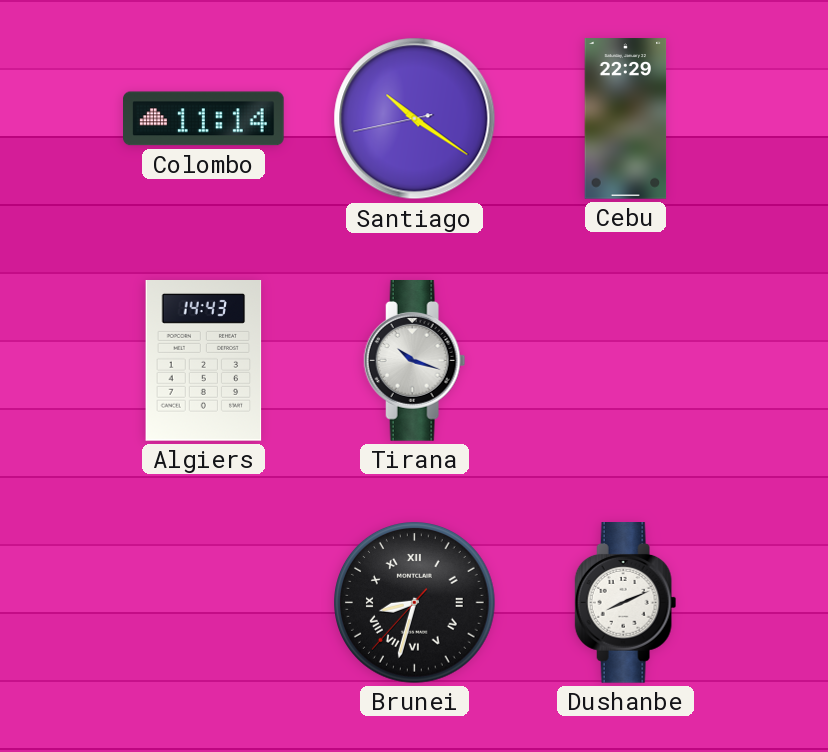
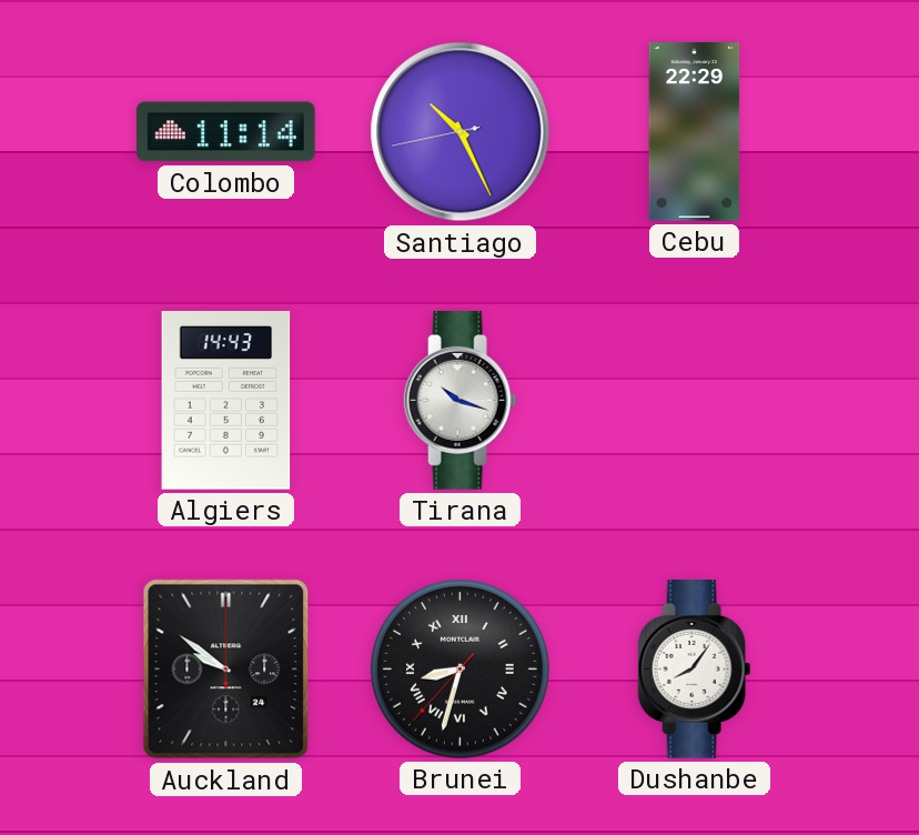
Santiago: 10:20 -> 10:25 (461, 132)
Auckland: none -> 9:51 (226, 670)
Dushanbe: 8:11 -> 8:06 (695, 670)
